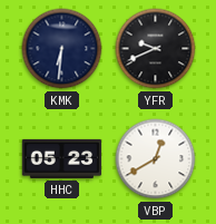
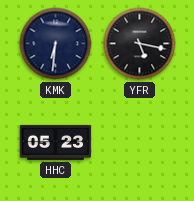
YFR: 9:41 -> 5:17 (140, 44)
VBP: 12:40 -> none (156, 159)
